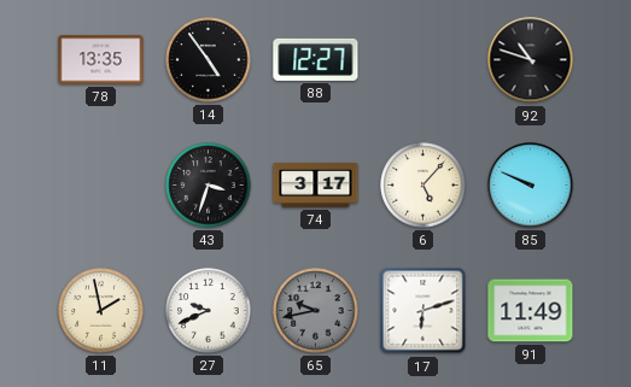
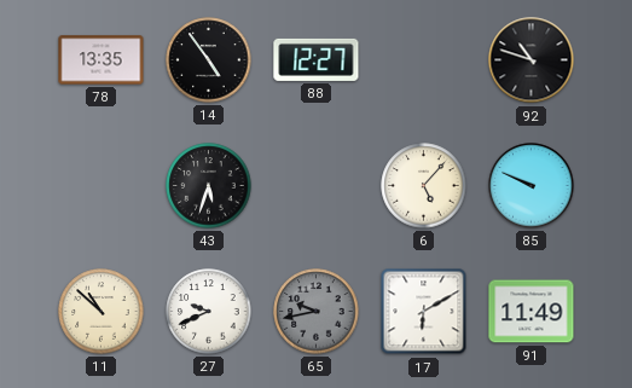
43: 3:33 -> 5:33 (209, 186)
74: 3:17 -> none (316, 184)
11: 1:58 -> 10:52 (102, 312)
17: 6:12 -> 6:10 (424, 312)
